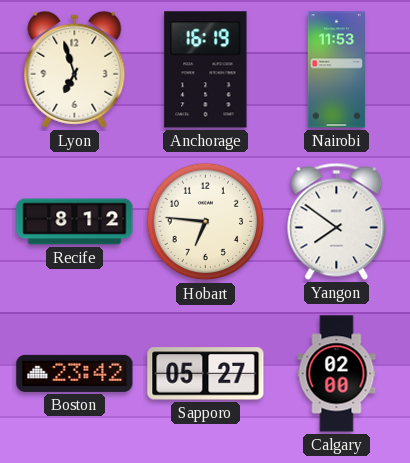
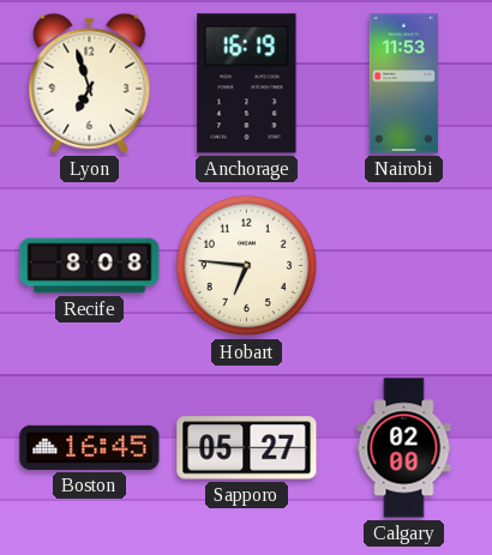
Recife: 8:12 -> 8:08 (90, 266)
Yangon: 7:51 -> none (337, 221)
Boston: 23:42 -> 16:45 (90, 447)
